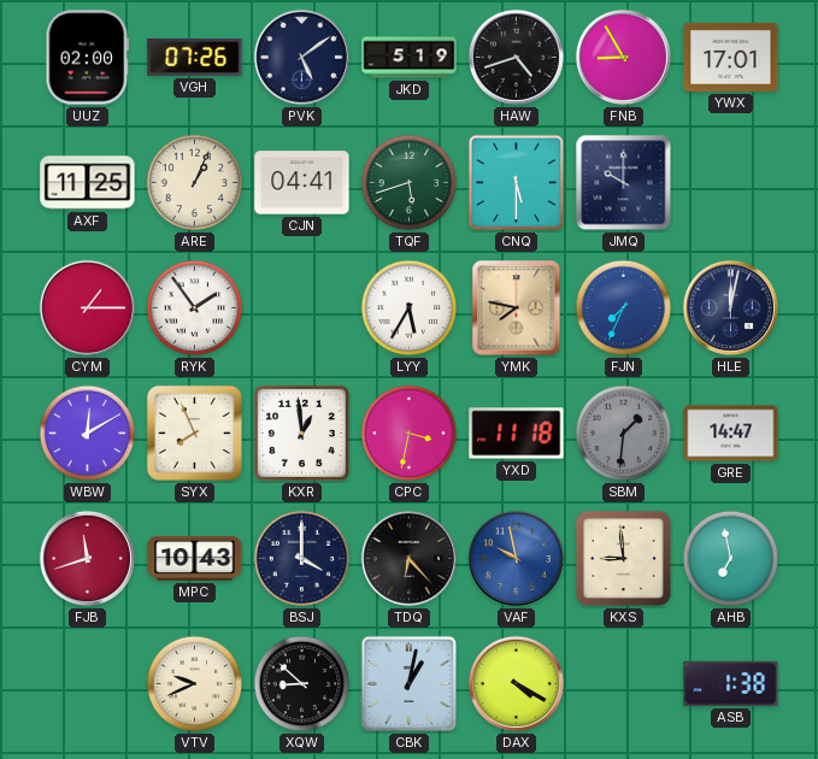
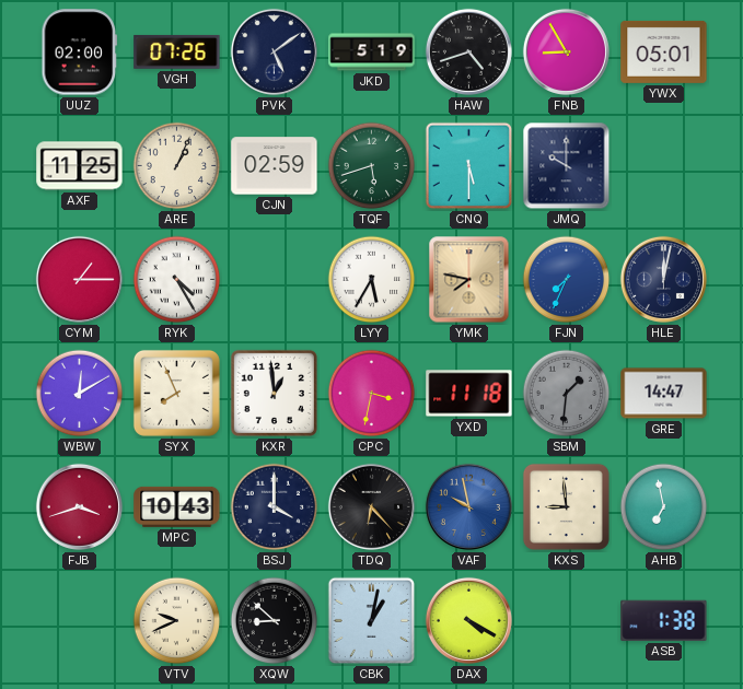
YWX: 17:01 -> 05:01 (664, 51)
CJN: 04:41 -> 02:59 (275, 166)
RYK: 1:54 -> 4:25 (177, 280)
FJB: 11:42 -> 3:42 (79, 506)
